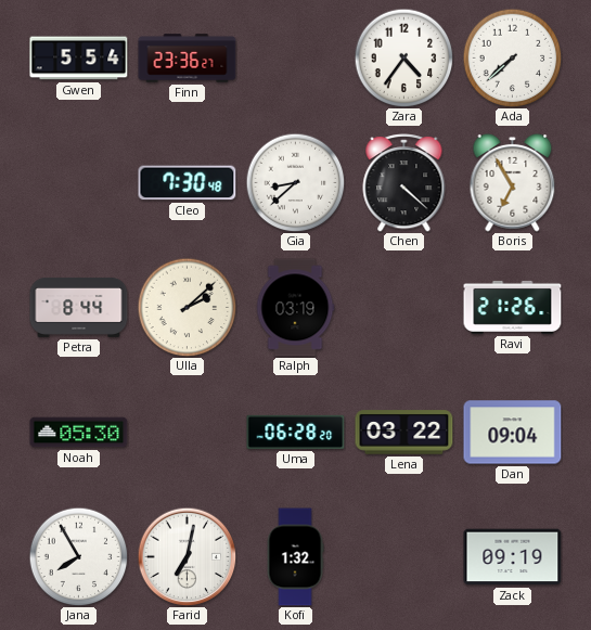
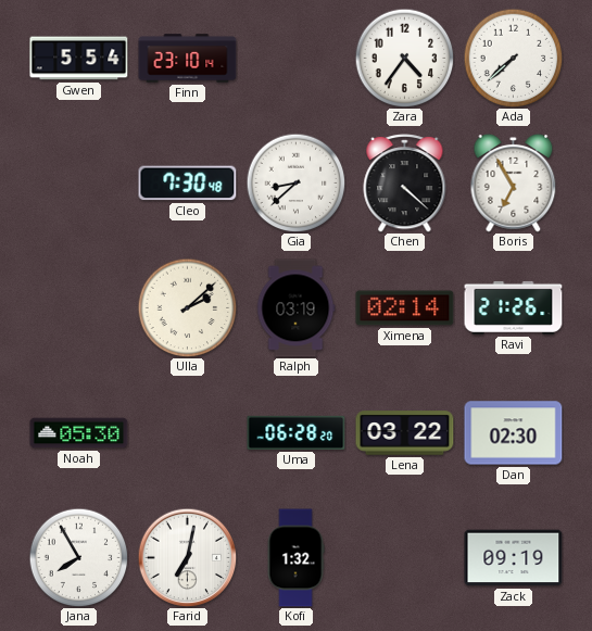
Finn: 23:36 -> 23:10 (188, 59)
Petra: 8:44 -> none (79, 307)
Ximena: none -> 02:14 (405, 308)
Dan: 09:04 -> 02:30 (514, 433)
